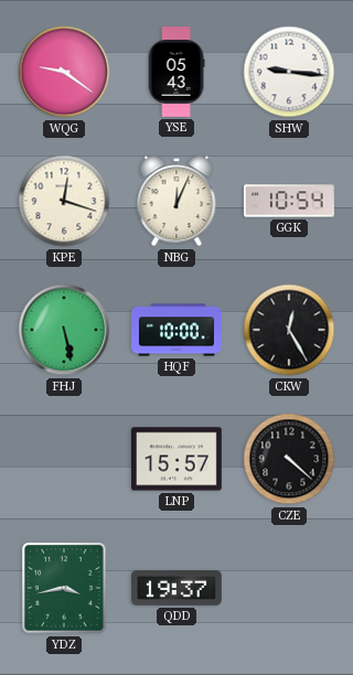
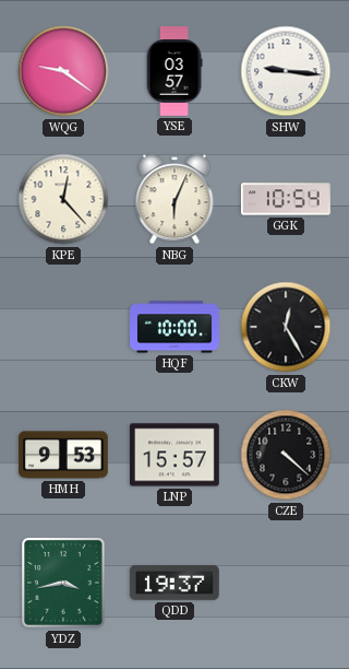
YSE: 05:43 -> 03:57 (174, 72)
KPE: 12:18 -> 12:23 (63, 199)
NBG: 12:04 -> 6:04 (174, 199)
FHJ: 5:28 -> none (64, 330)
HMH: none -> 9:53 (64, 455)
